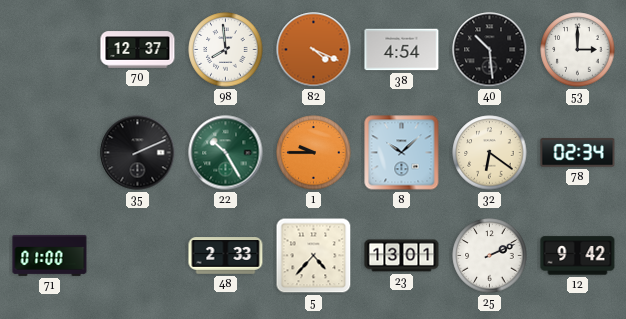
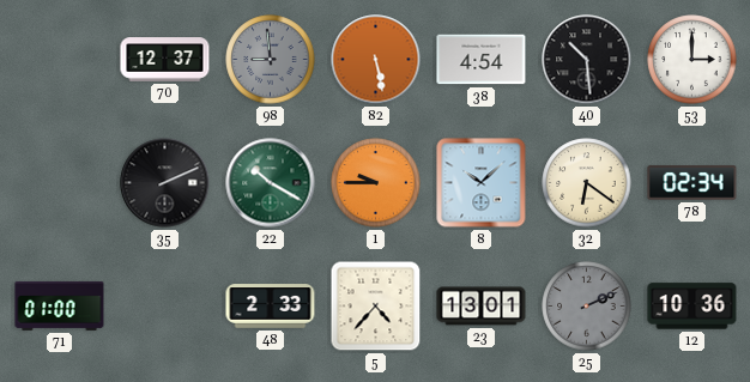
98: 7:59 -> 8:59 (271, 60)
98 dial: white -> grey (271, 60)
82: 4:19 -> 5:28 (376, 60)
22: 10:25 -> 10:20 (271, 183)
25 dial: white -> grey (587, 307)
12: 9:42 -> 10:36 (692, 307)
